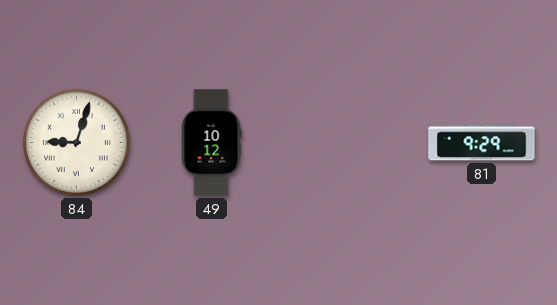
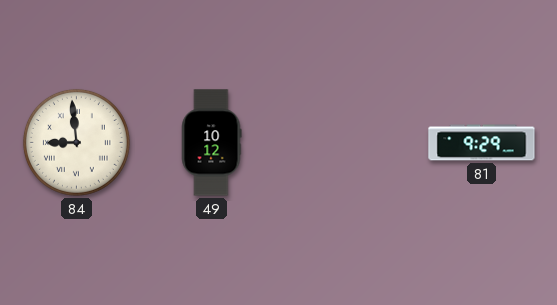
84: 9:03 -> 8:59 (76, 142)
